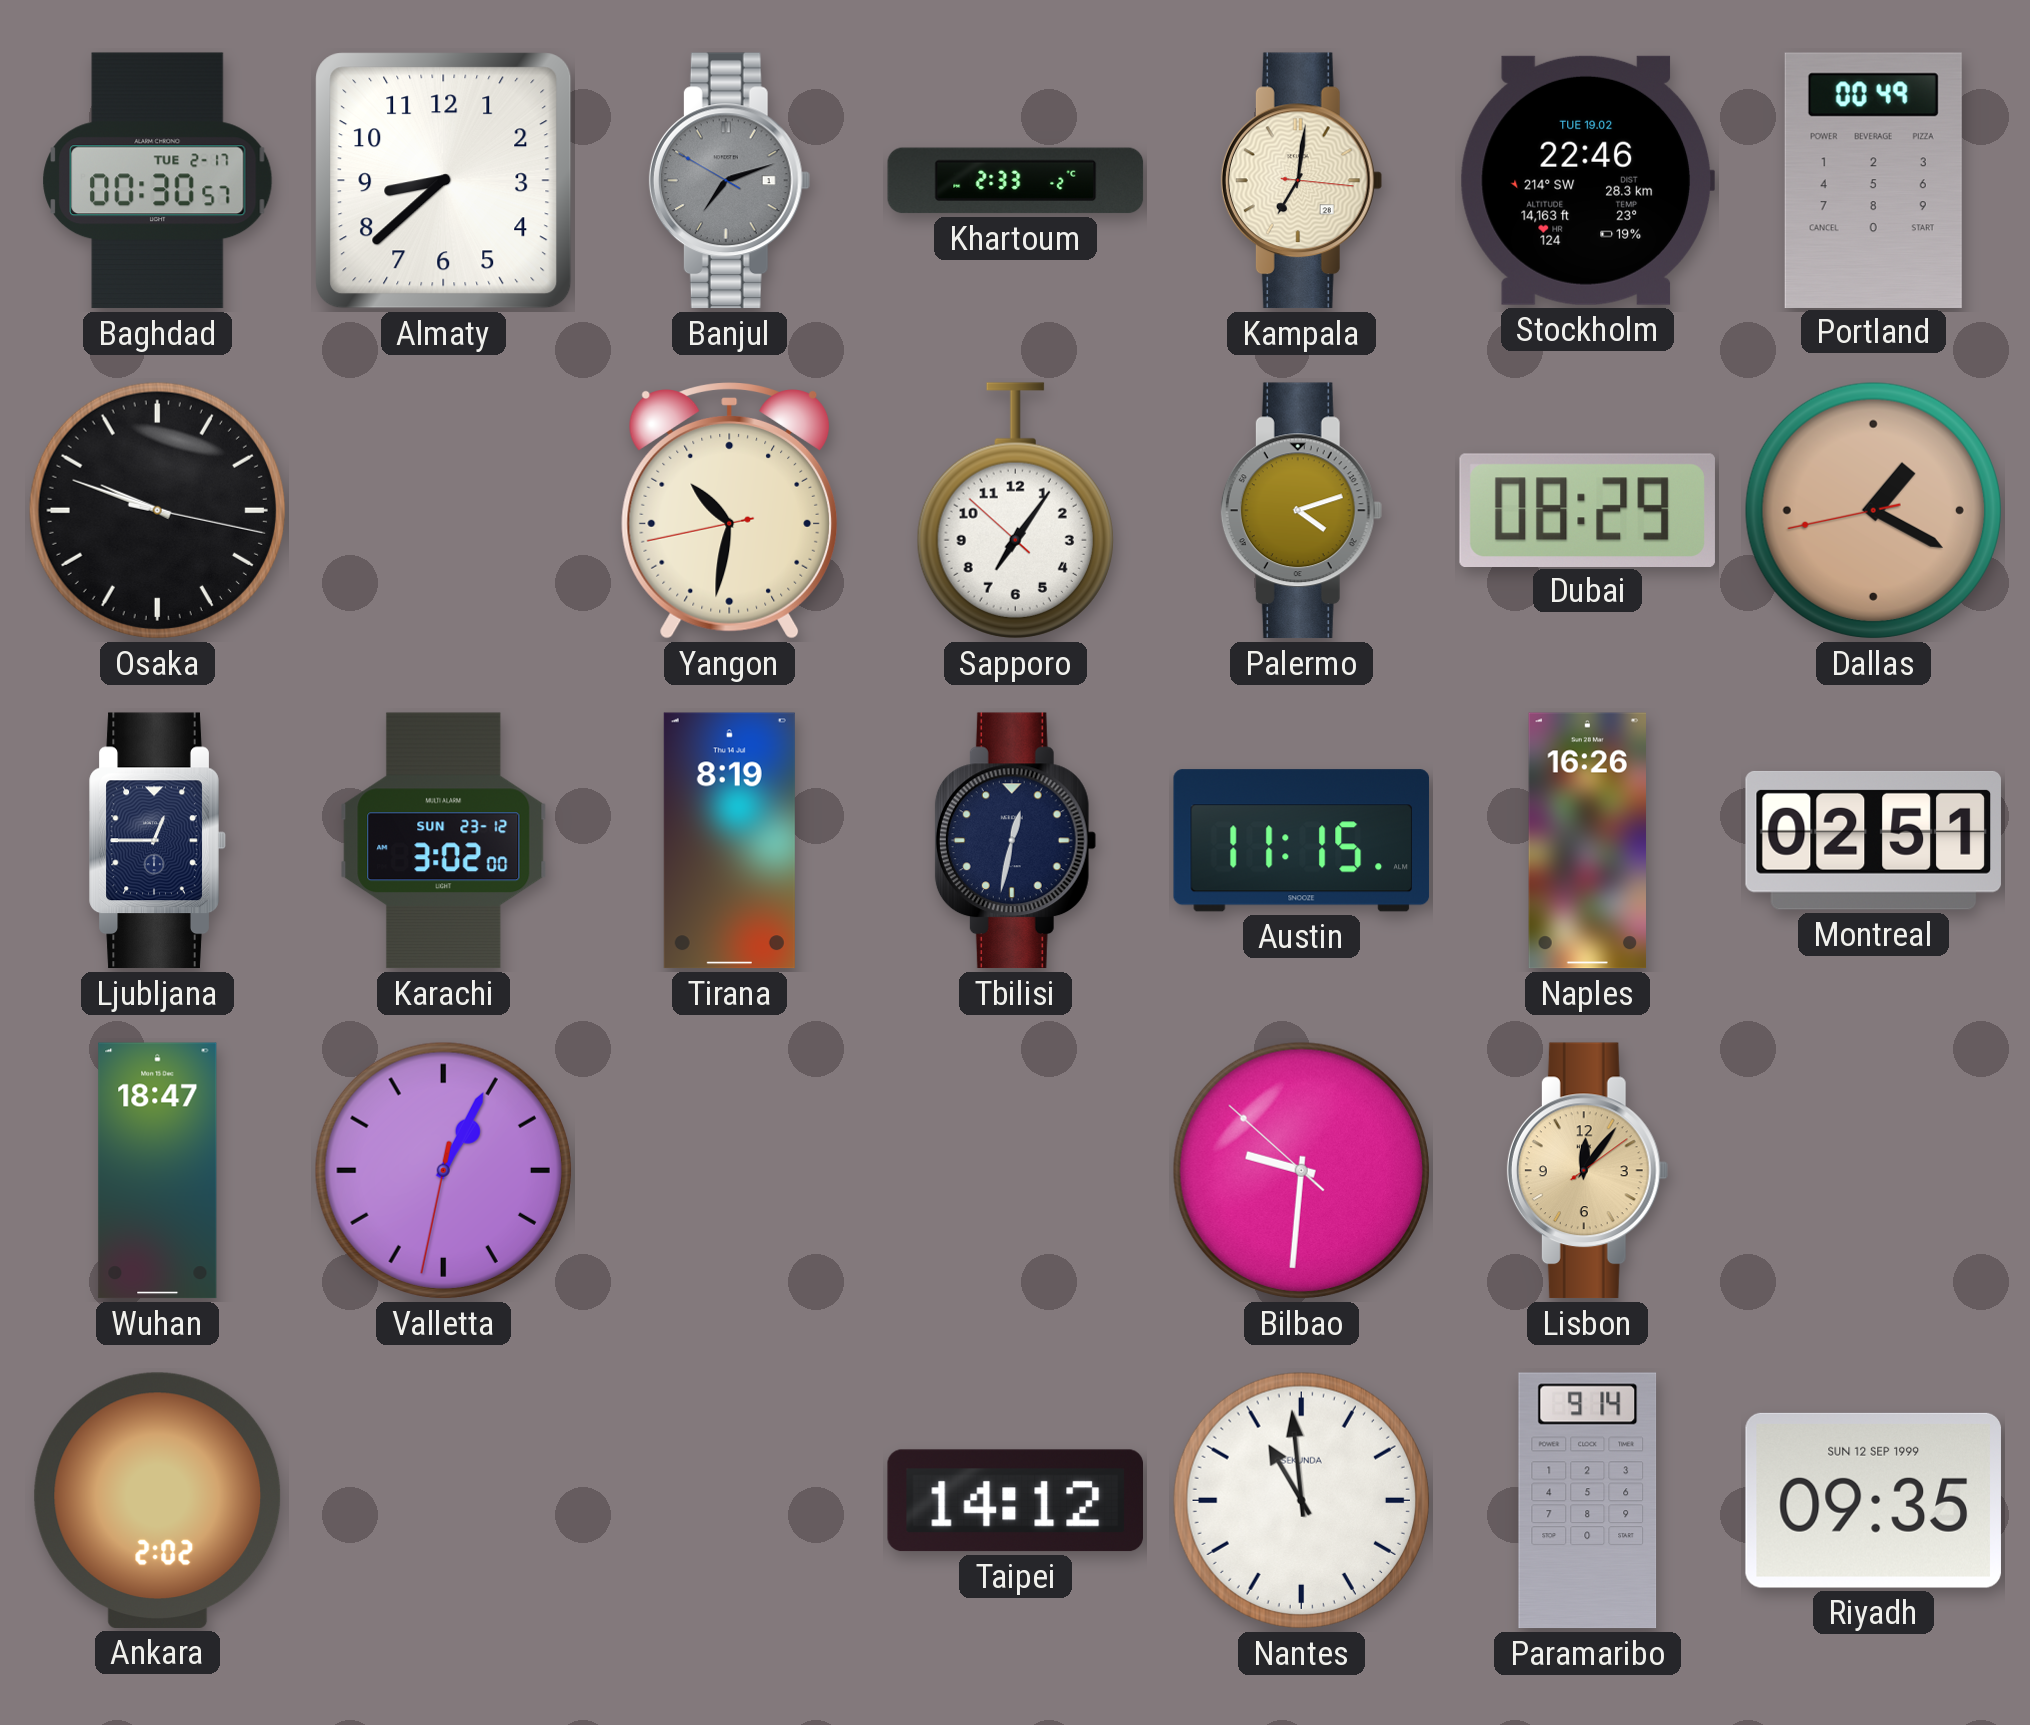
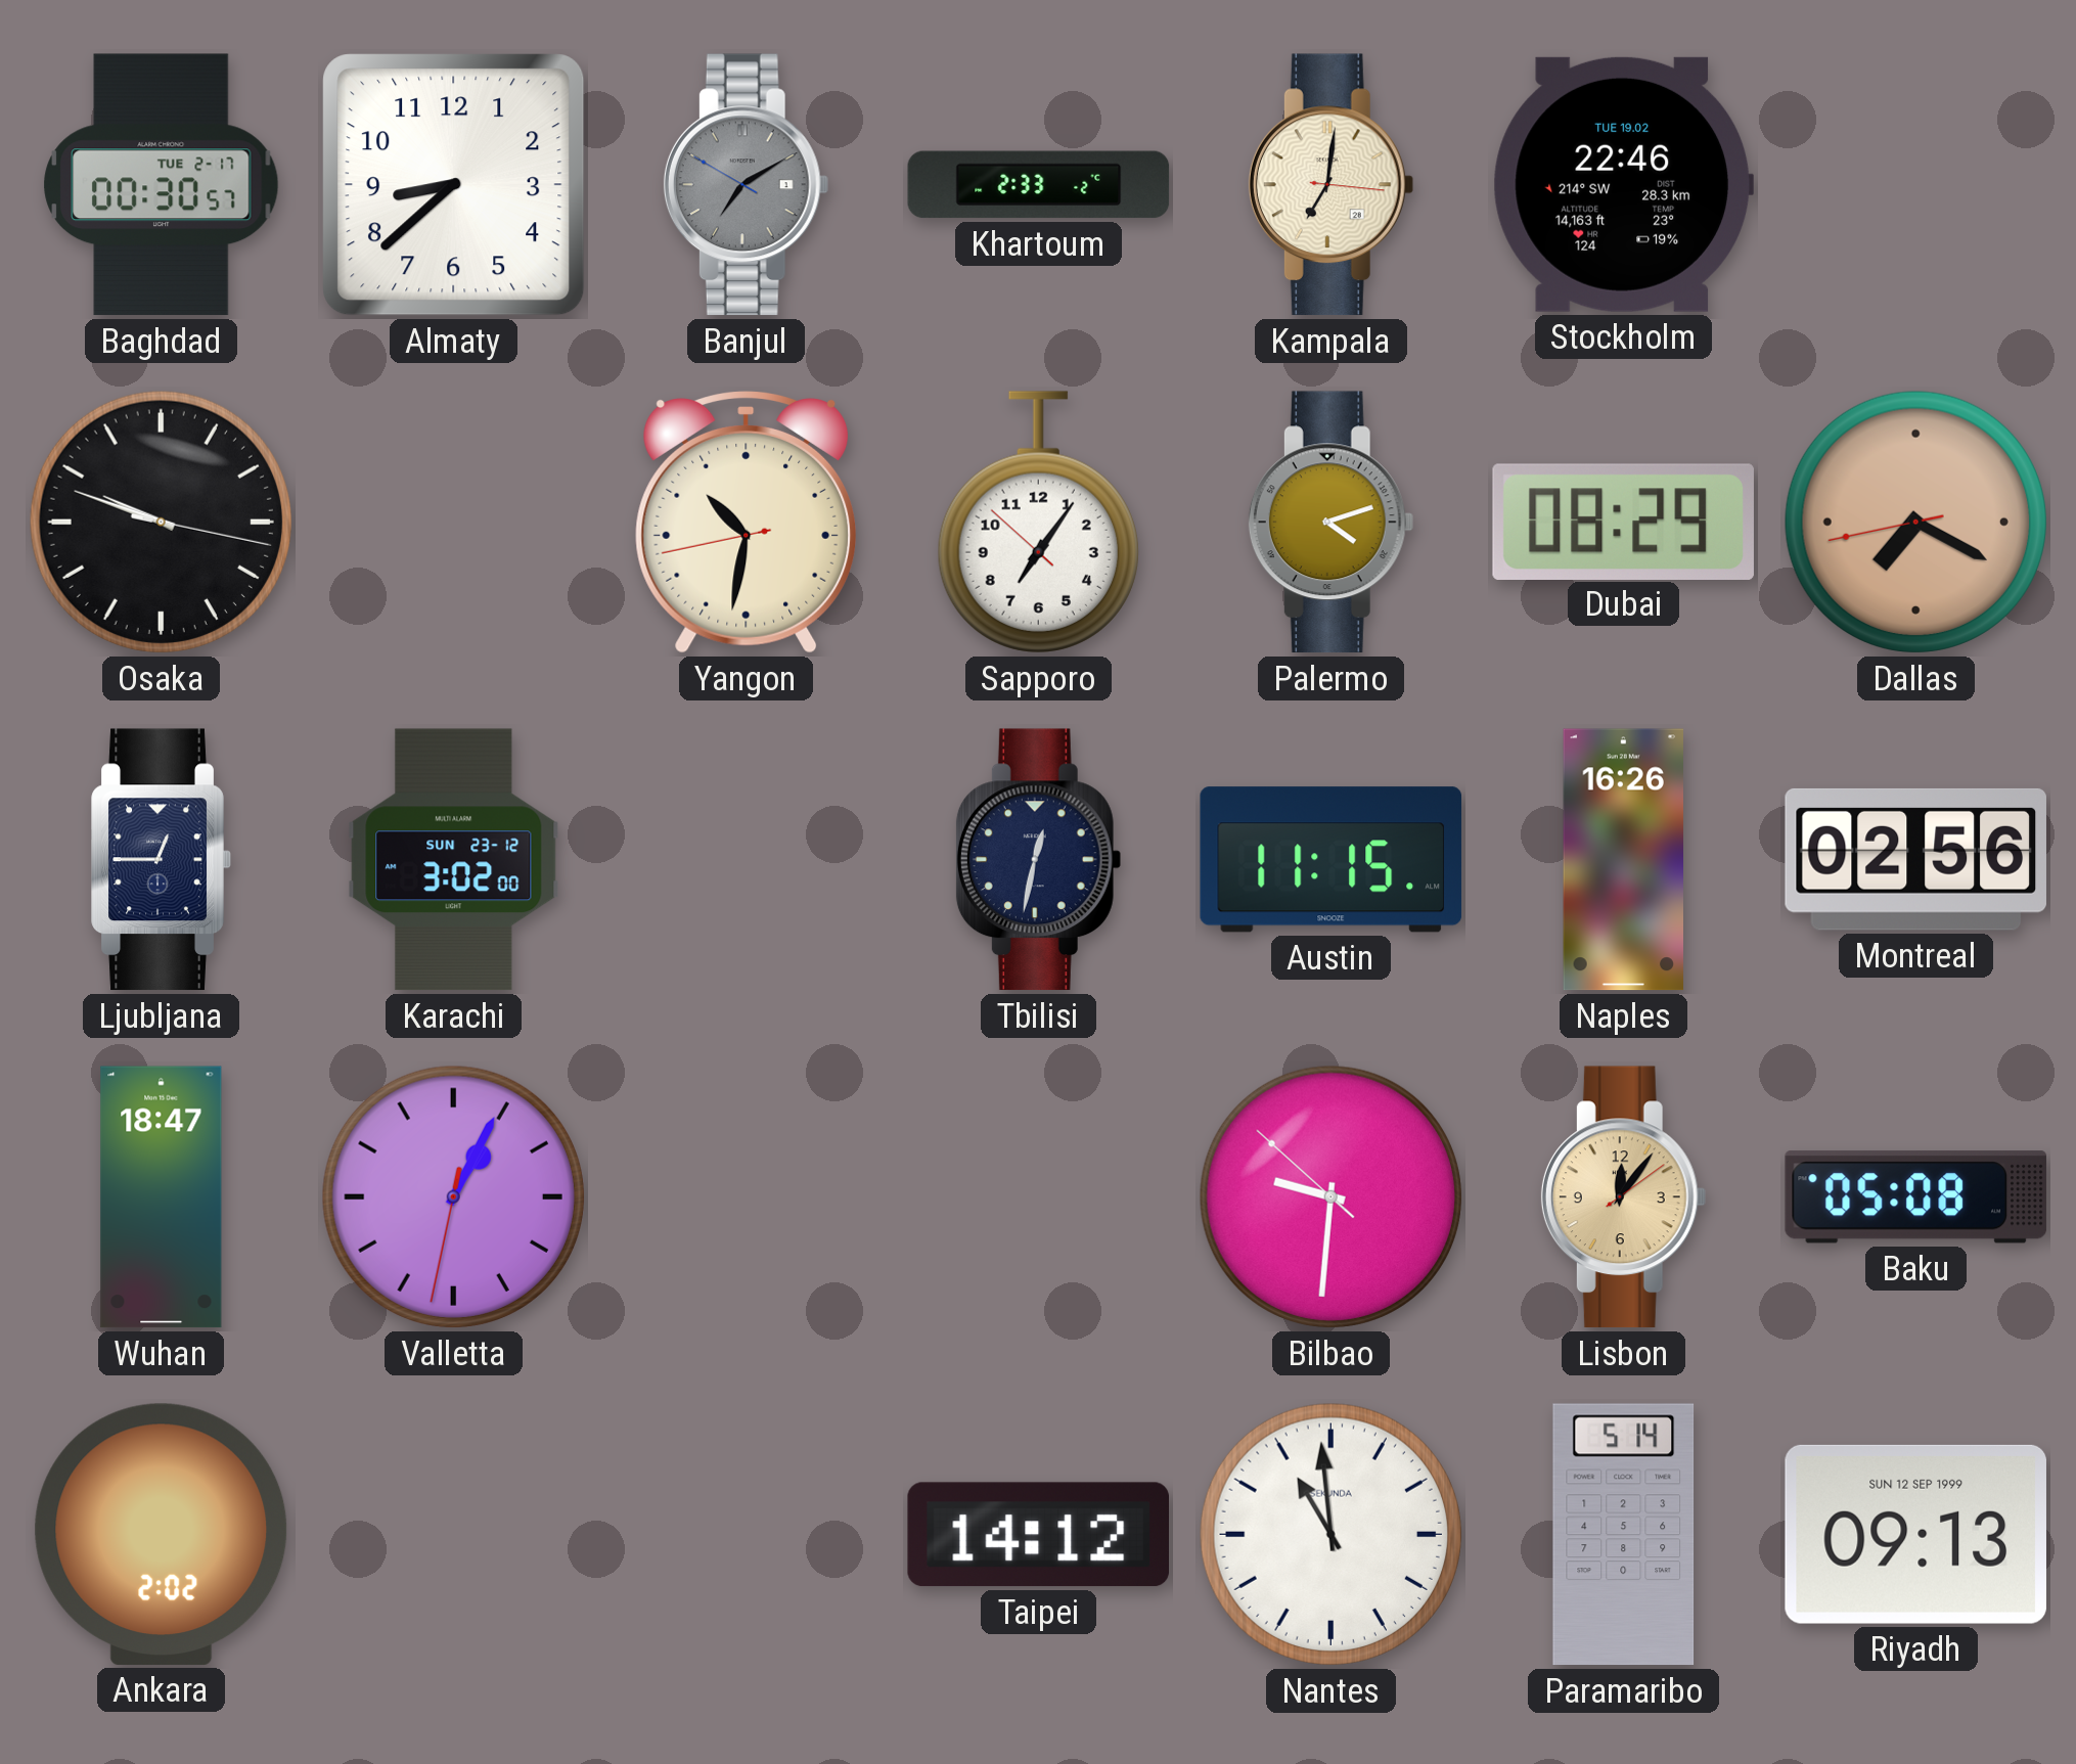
Banjul: 7:11 -> 7:09 (746, 185)
Portland: 00:49 -> none (1873, 180)
Dallas: 1:19 -> 7:19 (1915, 522)
Tirana: 8:19 -> none (729, 841)
Montreal: 02:51 -> 02:56 (1915, 859)
Baku: none -> 05:08 (1916, 1197)
Paramaribo: 9:14 -> 5:14 (1624, 1535)
Riyadh: 09:35 -> 09:13 (1915, 1534)
